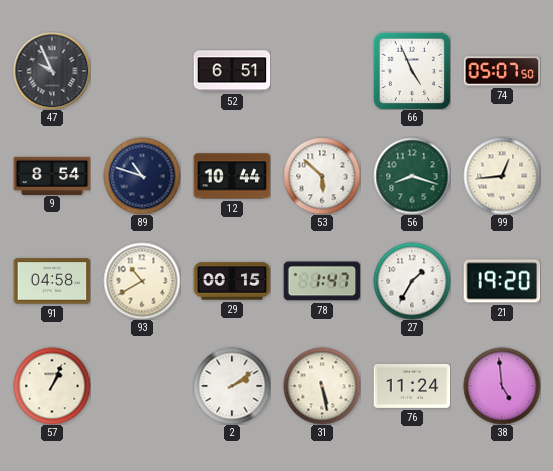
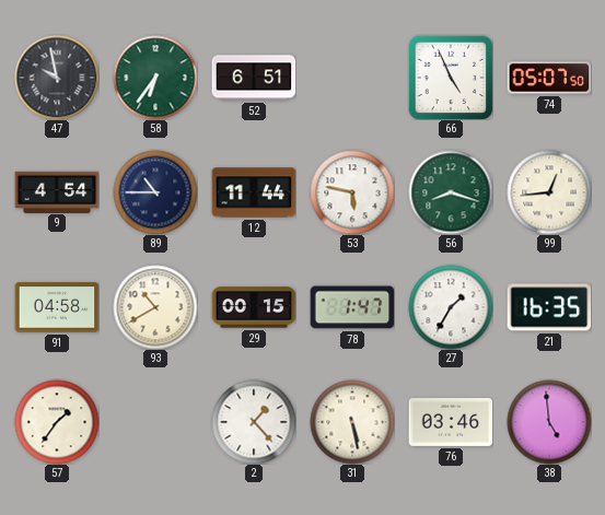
47: 9:56 -> 9:58 (57, 78)
58: none -> 6:36 (155, 78)
9: 8:54 -> 4:54 (57, 191)
89: 10:48 -> 10:45 (155, 192)
12: 10:44 -> 11:44 (254, 192)
53: 5:52 -> 5:47 (352, 192)
21: 19:20 -> 16:35 (549, 307)
57: 1:04 -> 1:36 (57, 422)
2: 2:09 -> 1:23 (254, 422)
76: 11:24 -> 03:46 (451, 422)
